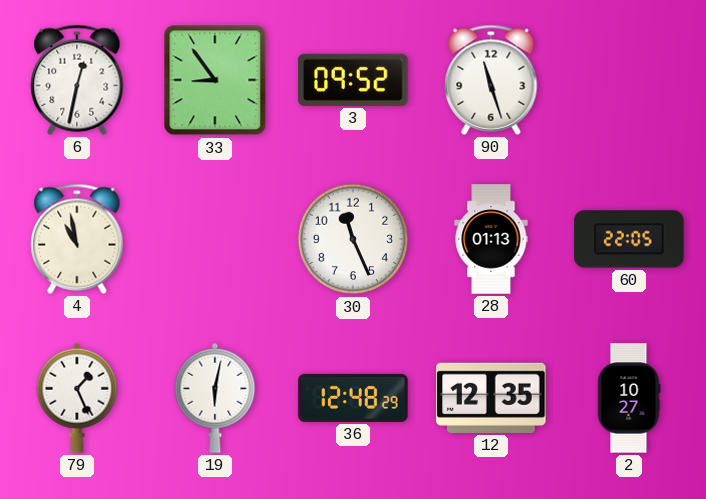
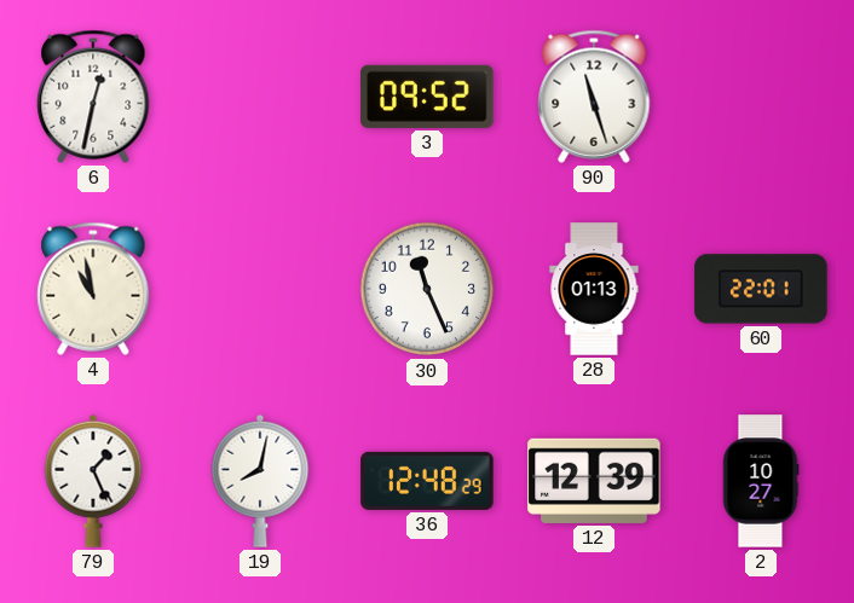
33: 8:54 -> none (215, 80)
60: 22:05 -> 22:01 (761, 289)
19: 6:02 -> 8:02 (260, 481)
12: 12:35 -> 12:39 (594, 481)
